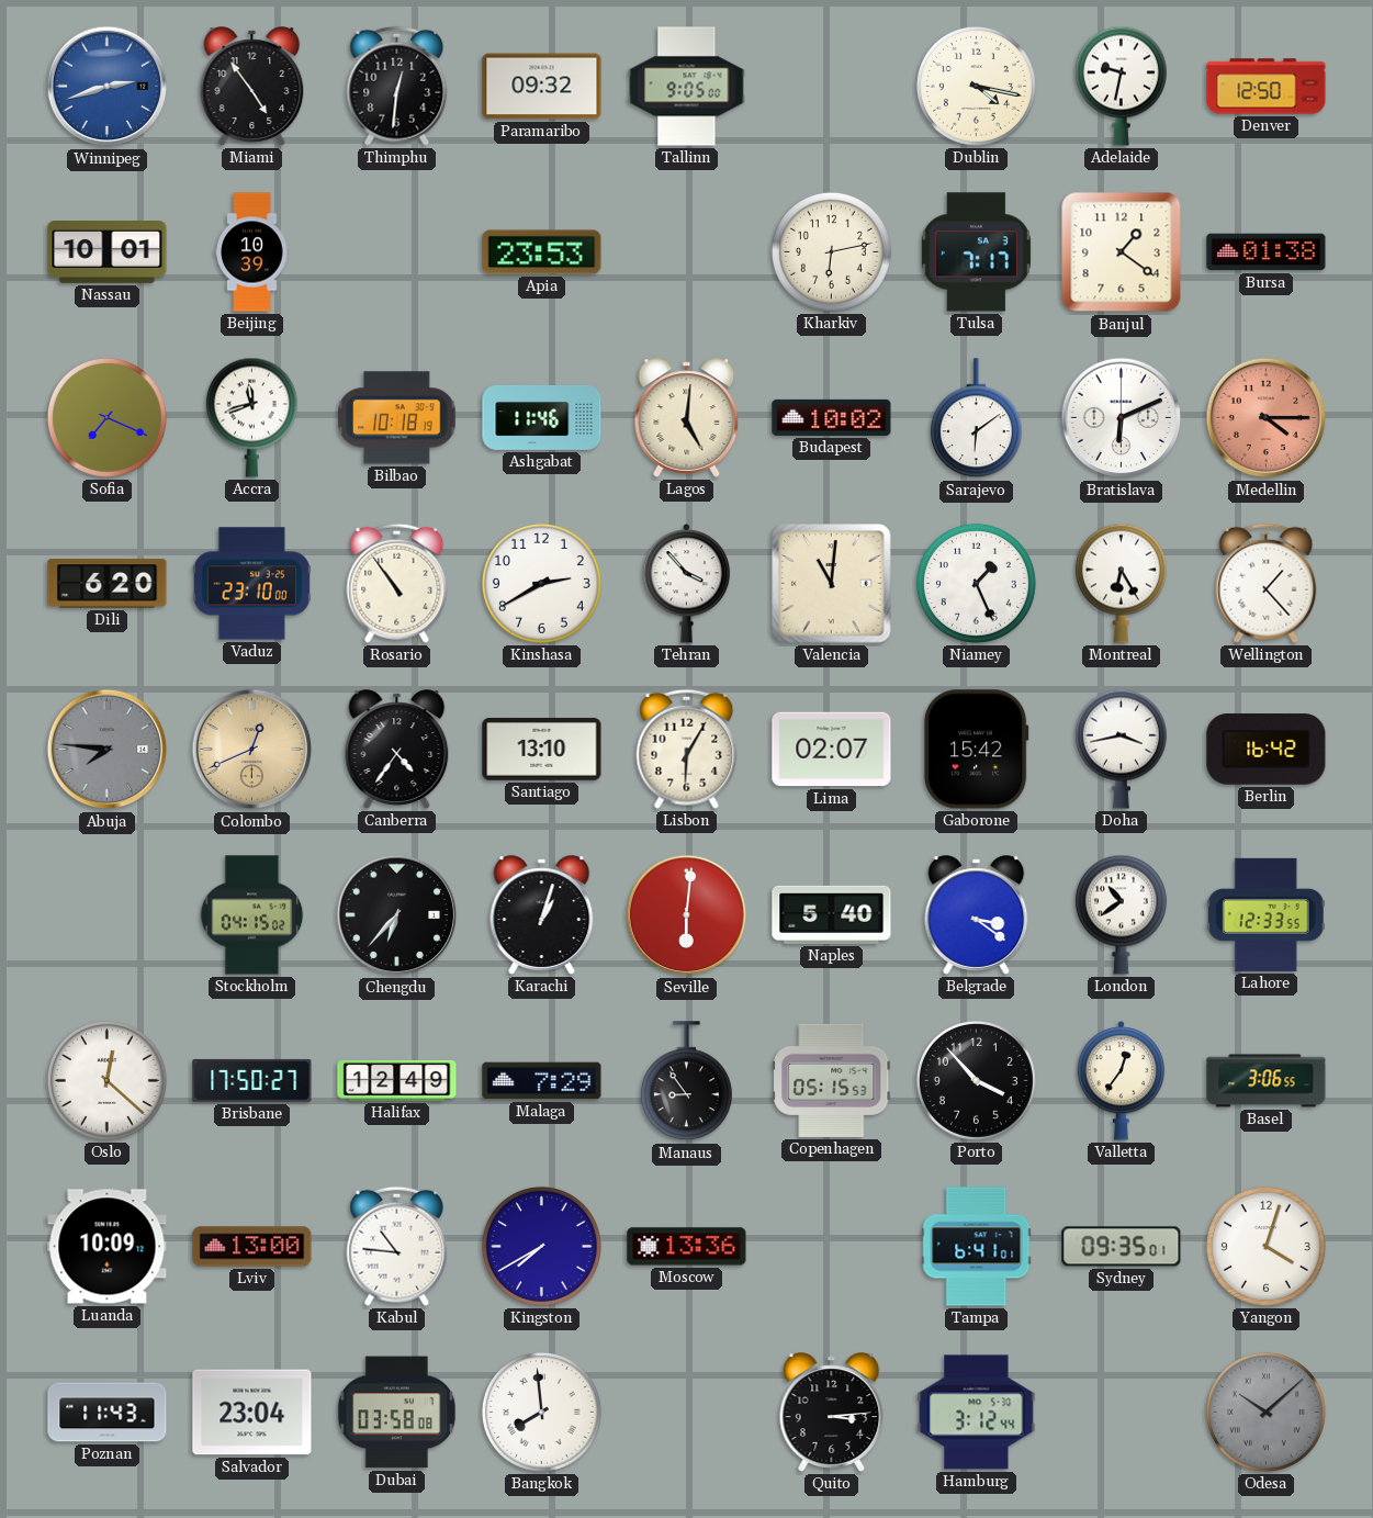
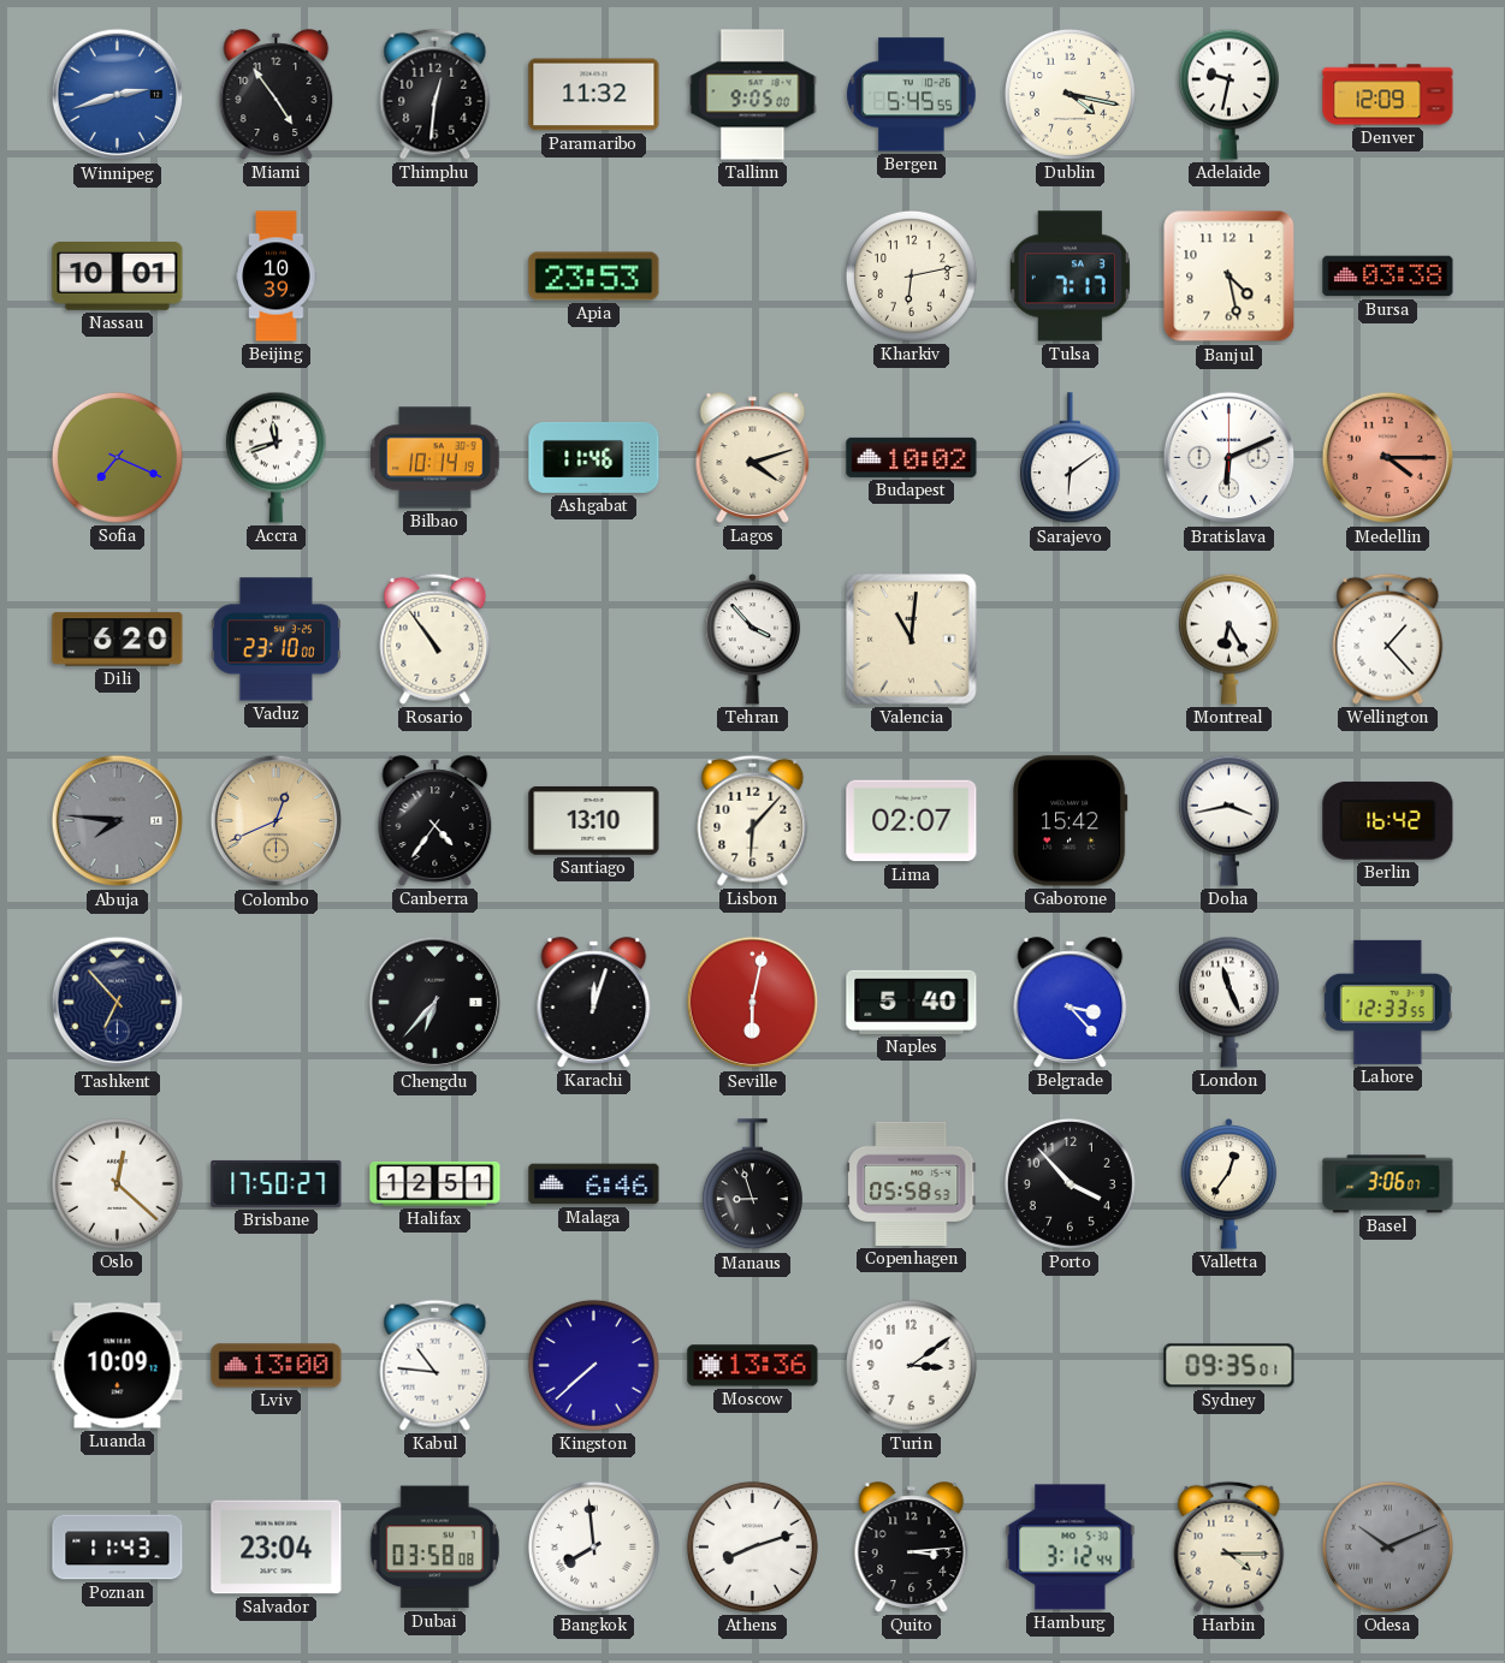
Paramaribo: 09:32 -> 11:32 (594, 95)
Bergen: none -> 5:45 (912, 95)
Denver: 12:50 -> 12:09 (1388, 95)
Banjul: 1:21 -> 4:28 (1230, 277)
Bursa: 01:38 -> 03:38 (1388, 277)
Bilbao: 10:18 -> 10:14 (435, 458)
Lagos: 5:01 -> 4:12 (753, 458)
Kinshasa: 2:40 -> none (541, 583)
Niamey: 1:26 -> none (976, 583)
Lisbon: 6:05 -> 6:07 (753, 820)
Tashkent: none -> 6:53 (118, 1003)
Stockholm: 04:15 -> none (252, 915)
Karachi: 1:03 -> 12:03 (594, 1003)
Seville: 6:01 -> 6:02 (753, 1003)
Belgrade: 3:21 -> 3:23 (1071, 1003)
London: 10:39 -> 11:26 (1228, 1002)
Halifax: 12:49 -> 12:51 (435, 1183)
Malaga: 7:29 -> 6:46 (594, 1184)
Manaus: 8:54 -> 8:57 (752, 1184)
Copenhagen: 05:15 -> 05:58 (912, 1183)
Basel: 3:06:55 -> 3:06:07 (1388, 1184)
Kingston: 7:40 -> 7:38 (593, 1365)
Turin: none -> 3:09 (911, 1365)
Tampa: 6:41 -> none (977, 1247)
Yangon: 4:03 -> none (1265, 1246)
Athens: none -> 8:12 (752, 1546)
Harbin: none -> 4:15 (1230, 1546)
Odesa: 10:08 -> 10:11 (1387, 1546)
